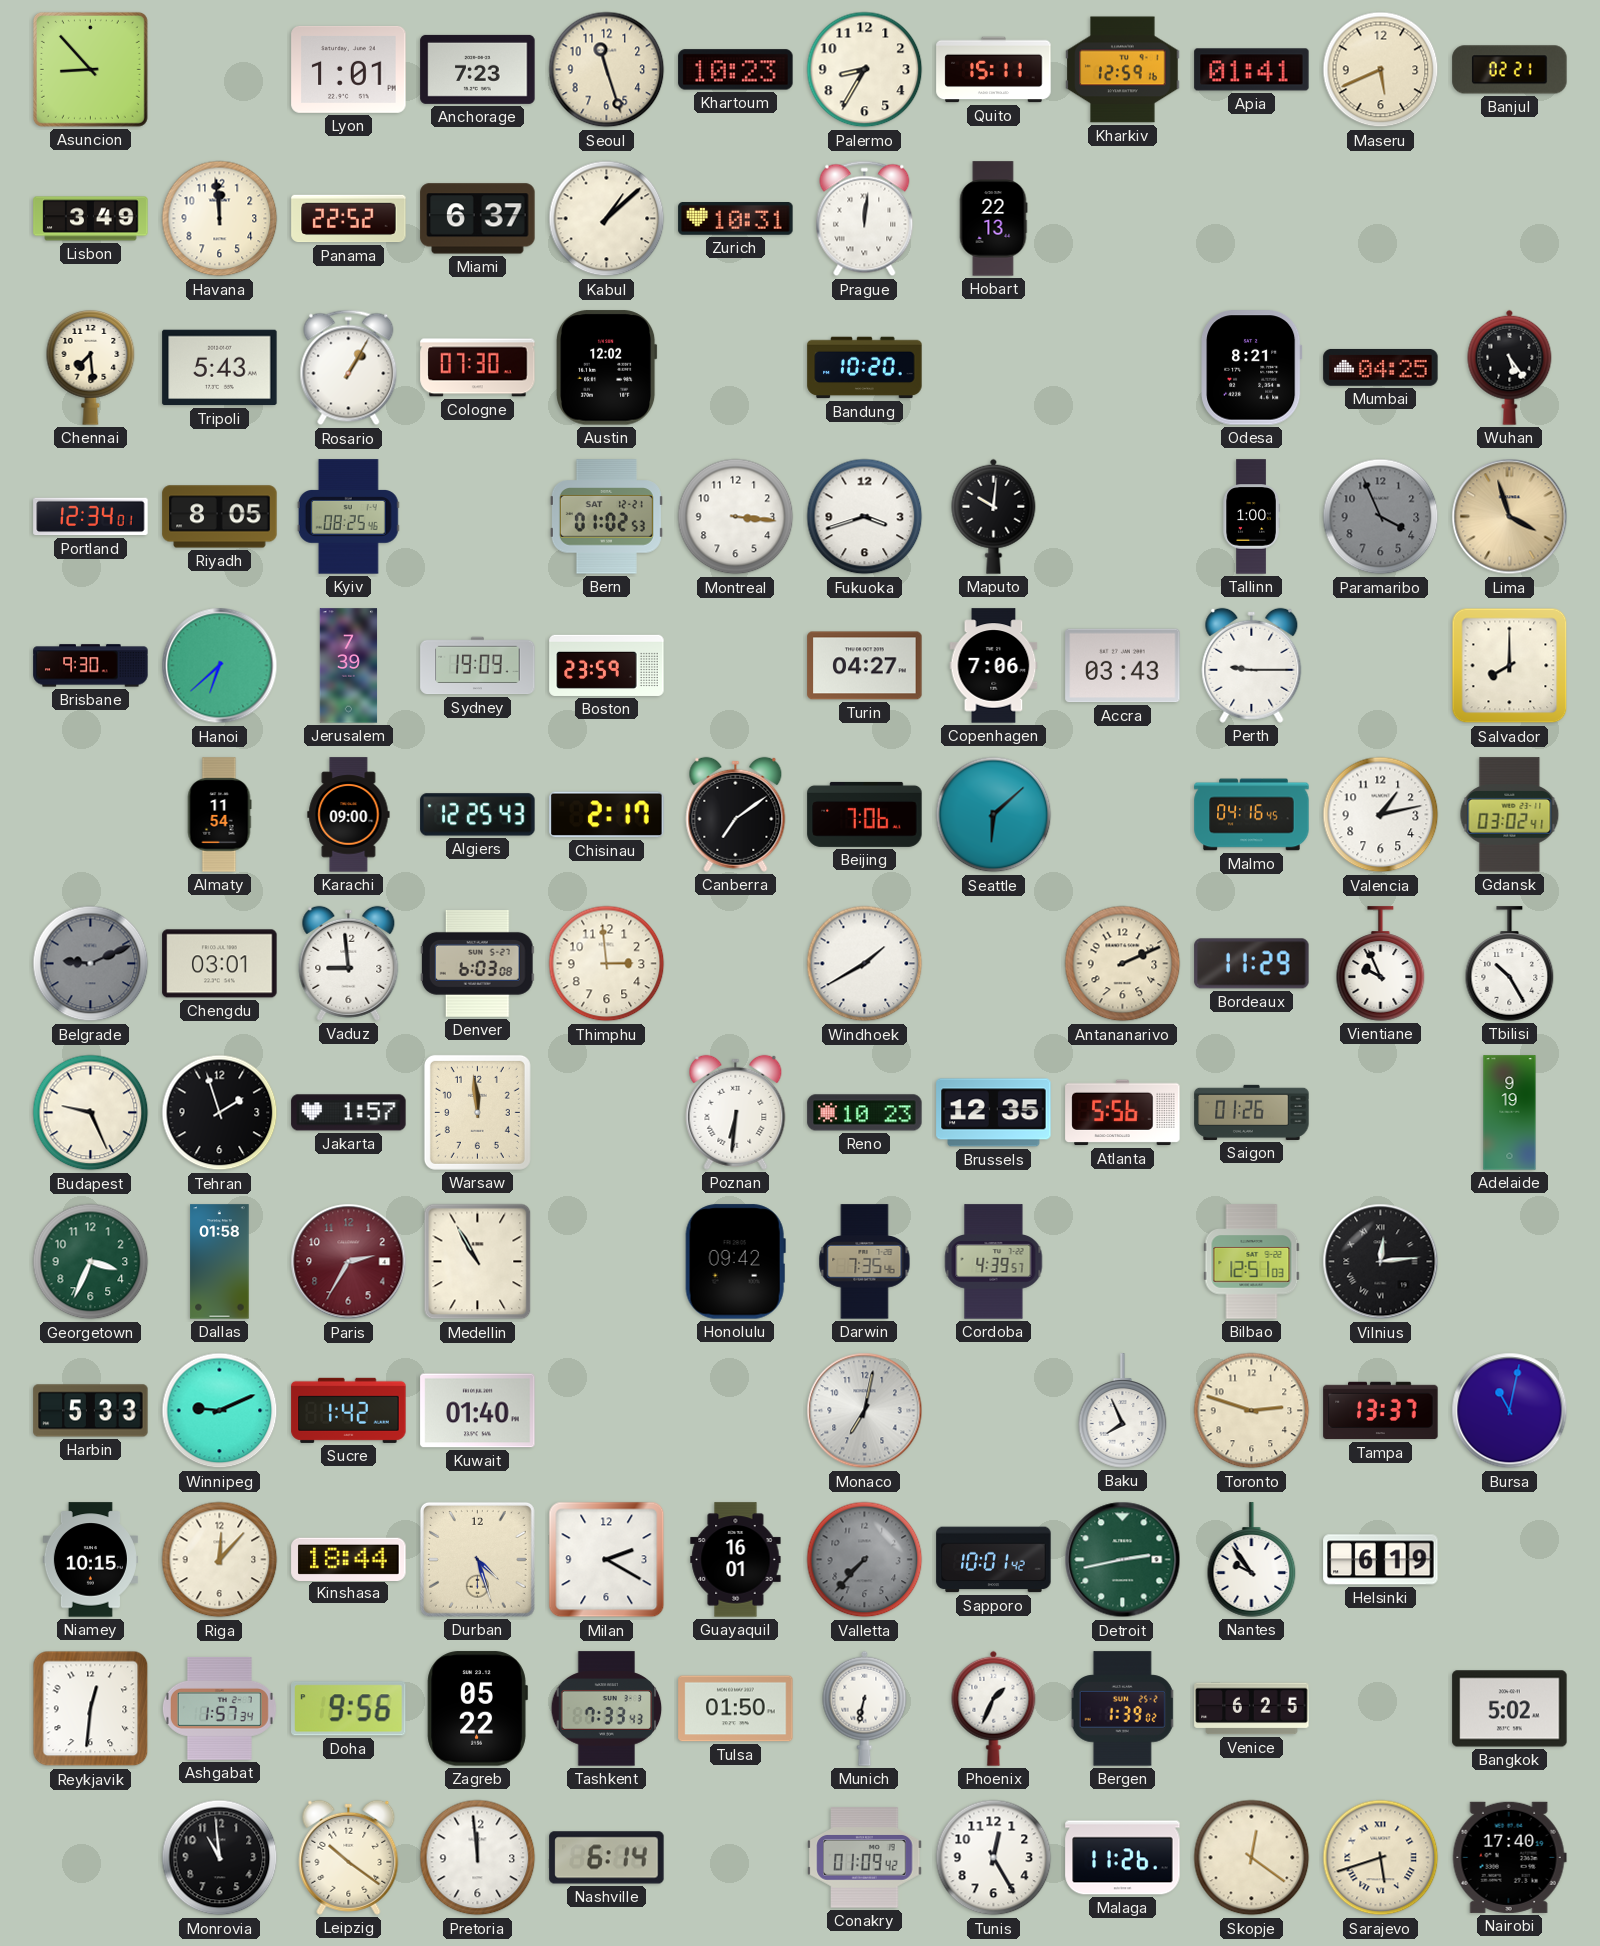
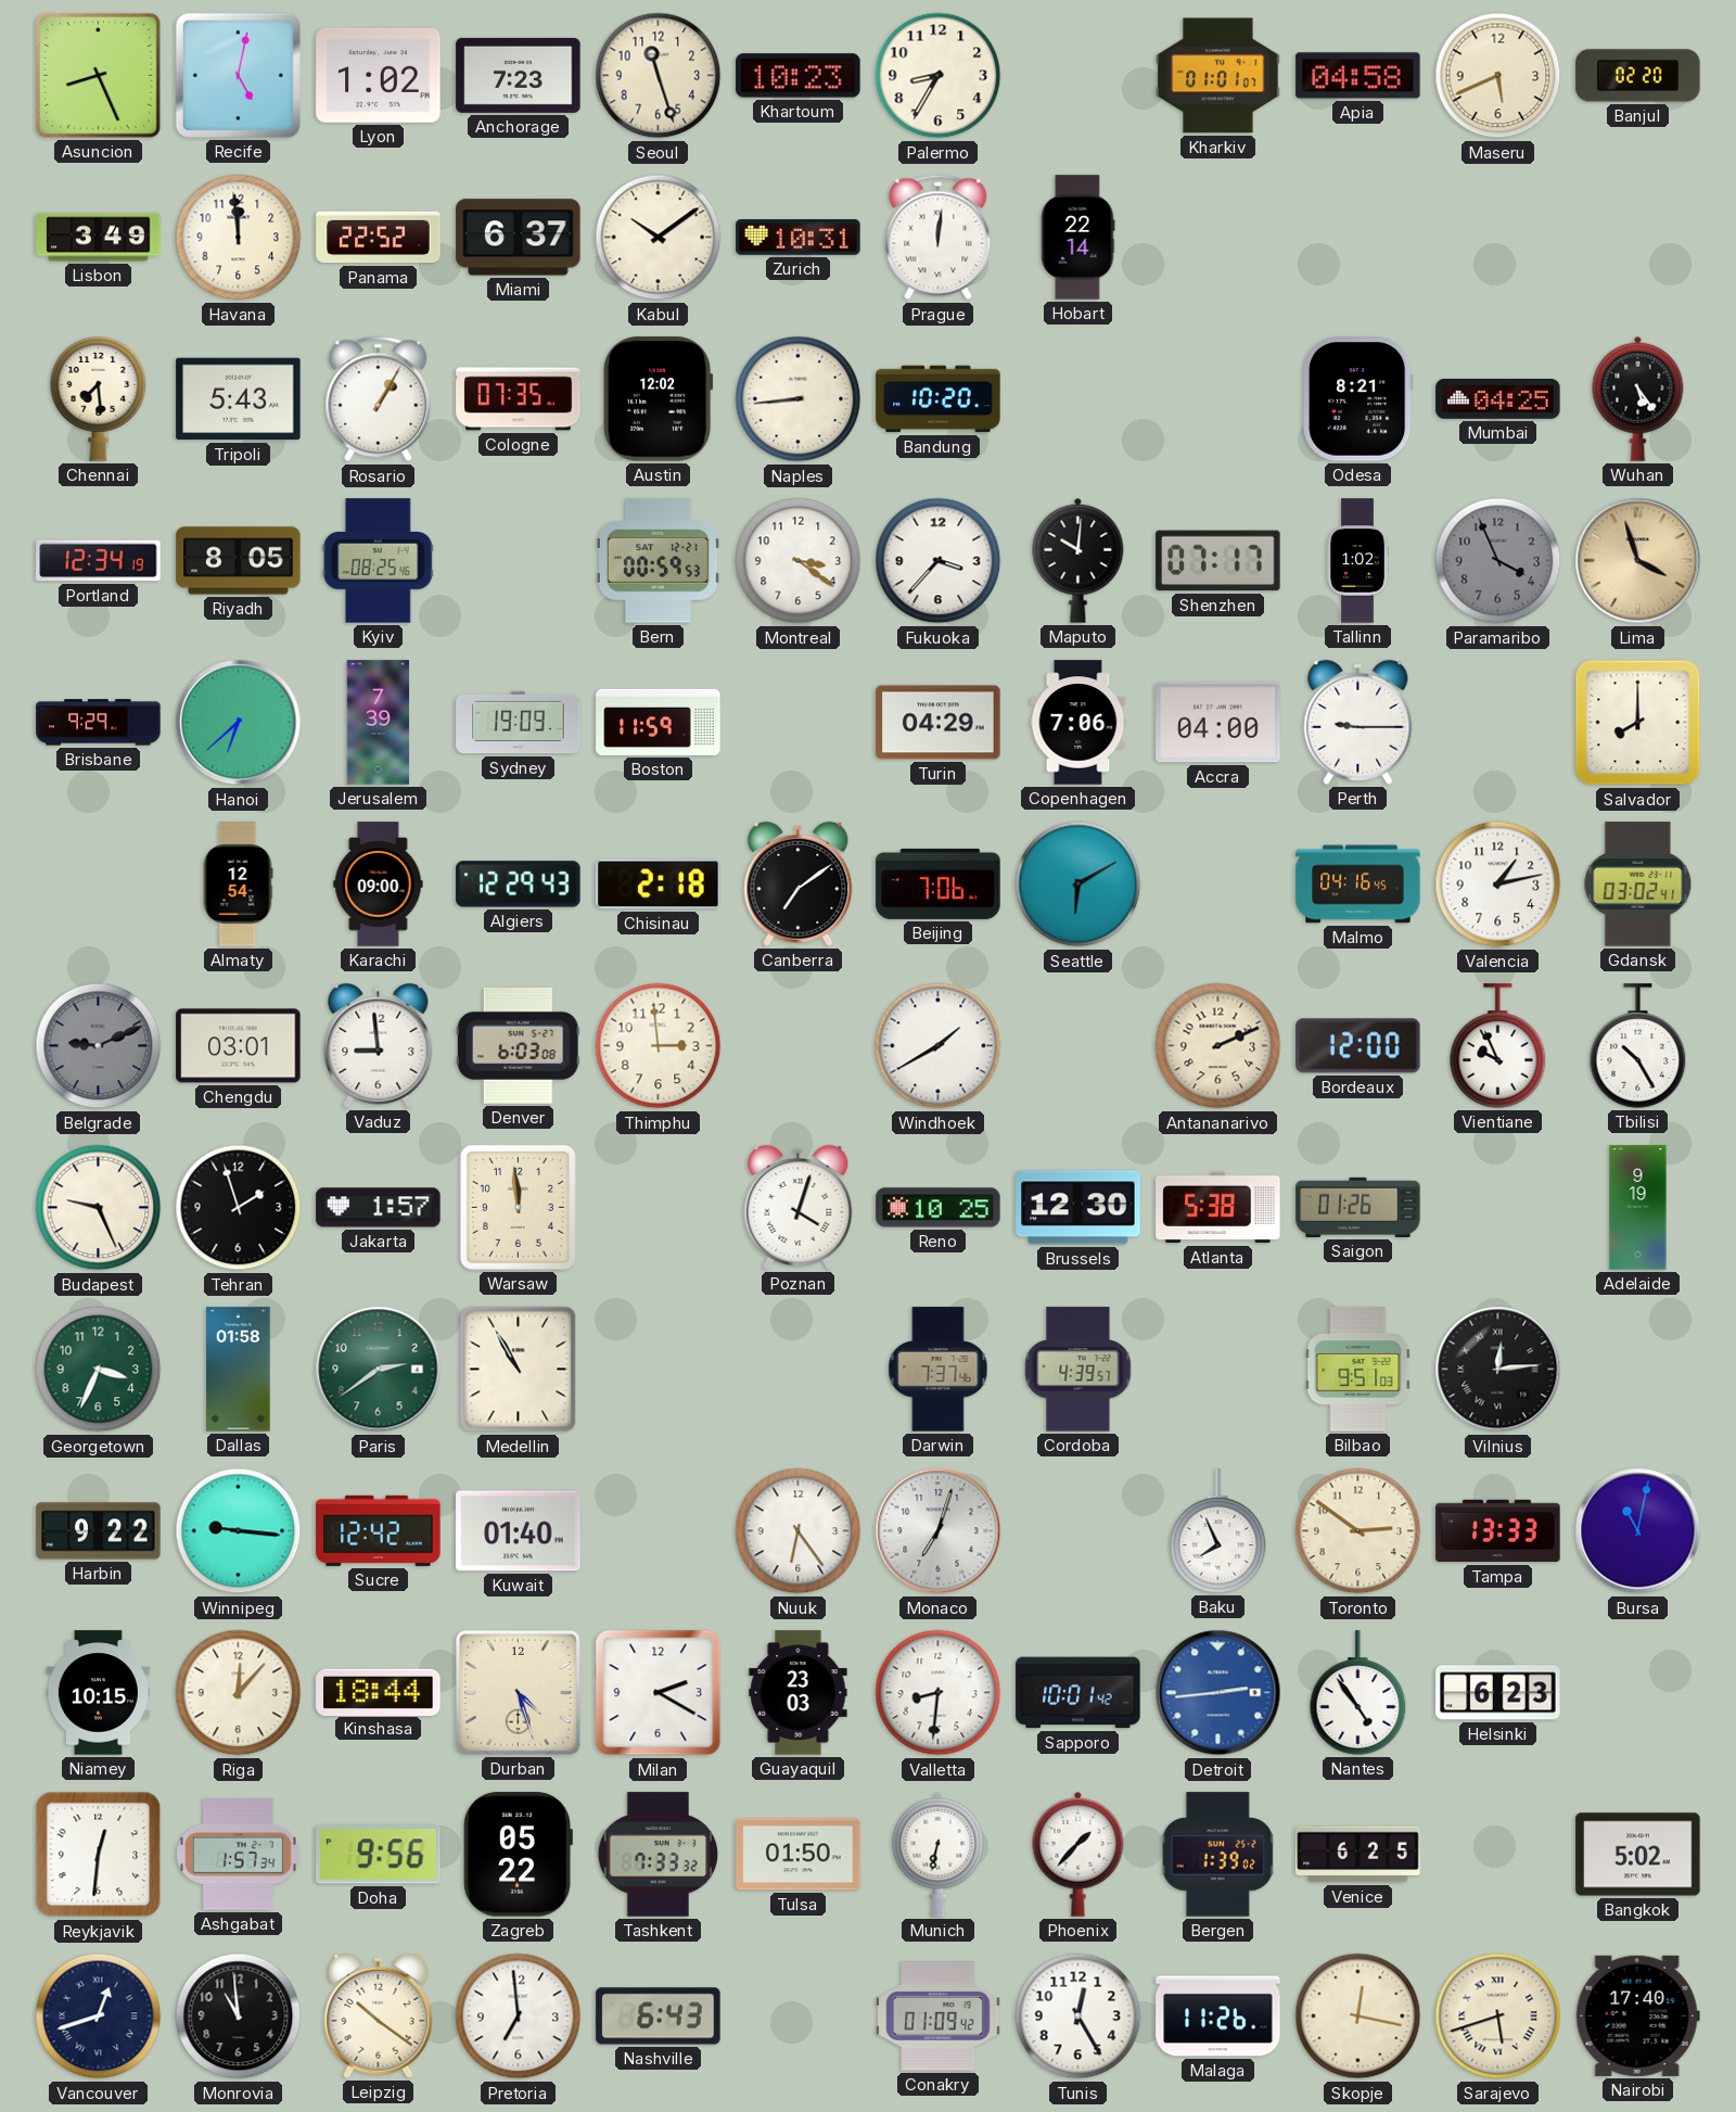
Asuncion: 8:53 -> 8:26 (98, 75)
Recife: none -> 5:02 (238, 75)
Lyon: 1:01 -> 1:02 (379, 75)
Quito: 15:11 -> none (994, 70)
Kharkiv: 12:59 -> 01:01 (1218, 76)
Apia: 01:41 -> 04:58 (1358, 76)
Banjul: 02:21 -> 02:20 (1638, 76)
Kabul: 1:08 -> 10:09 (659, 238)
Hobart: 22:13 -> 22:14 (1077, 238)
Cologne: 07:30 -> 07:35 (519, 399)
Naples: none -> 8:44 (799, 399)
Portland: 12:34:01 -> 12:34:19 (99, 561)
Bern: 01:02 -> 00:59 (658, 561)
Montreal: 3:16 -> 3:21 (799, 561)
Fukuoka: 3:42 -> 3:37 (939, 561)
Shenzhen: none -> 07:17 (1218, 561)
Tallinn: 1:00 -> 1:02 (1357, 561)
Brisbane: 9:30 -> 9:29 (99, 723)
Boston: 23:59 -> 11:59 (659, 722)
Turin: 04:27 -> 04:29 (939, 723)
Accra: 03:43 -> 04:00 (1218, 723)
Almaty: 11:54 -> 12:54 (238, 885)
Algiers: 12:25 -> 12:29 (519, 885)
Chisinau: 2:17 -> 2:18 (659, 885)
Seattle: 6:08 -> 6:10 (1078, 885)
Bordeaux: 11:29 -> 12:00 (1358, 1046)
Poznan: 6:31 -> 4:03 (799, 1207)
Reno: 10:23 -> 10:25 (939, 1208)
Brussels: 12:35 -> 12:30 (1078, 1208)
Atlanta: 5:56 -> 5:38 (1218, 1208)
Paris: 2:35 -> 2:39 (379, 1370)
Paris dial: burgundy -> green (379, 1370)
Honolulu: 09:42 -> none (735, 1262)
Darwin: 7:35 -> 7:37 (939, 1370)
Bilbao: 12:51 -> 9:51 (1358, 1370)
Harbin: 5:33 -> 9:22 (99, 1531)
Winnipeg: 9:11 -> 9:16 (239, 1531)
Sucre: 1:42 -> 12:42 (379, 1530)
Nuuk: none -> 6:24 (799, 1531)
Monaco: 7:02 -> 7:03 (939, 1531)
Toronto: 2:48 -> 2:51 (1358, 1531)
Tampa: 13:37 -> 13:33 (1498, 1531)
Guayaquil: 16:01 -> 23:03 (799, 1693)
Valletta: 7:37 -> 8:31 (939, 1693)
Valletta dial: grey -> white (939, 1693)
Detroit: 2:43 -> 2:44 (1218, 1693)
Detroit dial: green -> blue (1218, 1693)
Nantes: 9:54 -> 4:54 (1358, 1693)
Helsinki: 6:19 -> 6:23 (1498, 1693)
Tashkent: 7:33:43 -> 7:33:32 (659, 1855)
Phoenix: 1:34 -> 1:37 (1078, 1854)
Vancouver: none -> 12:42 (99, 2016)
Pretoria: 11:59 -> 6:59 (519, 2016)
Nashville: 6:14 -> 6:43 (659, 2016)
Skopje: 12:21 -> 12:17 (1358, 2016)
